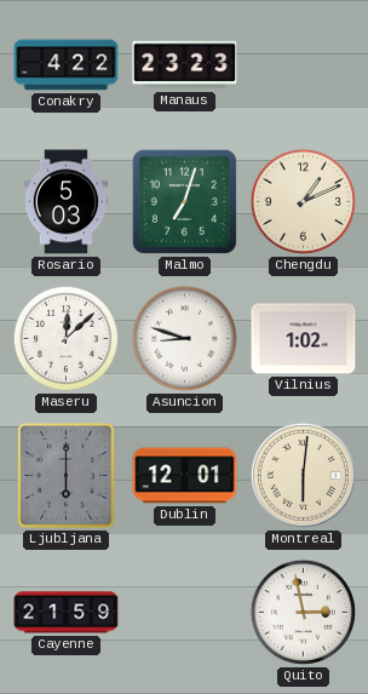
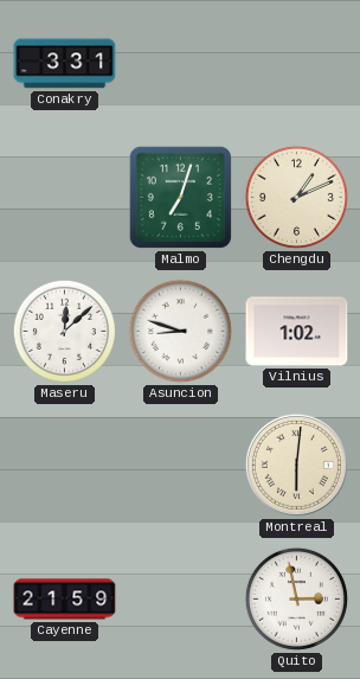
Conakry: 4:22 -> 3:31 (65, 64)
Manaus: 23:23 -> none (185, 65)
Rosario: 5:03 -> none (67, 202)
Ljubljana: 6:00 -> none (67, 476)
Dublin: 12:01 -> none (185, 476)
